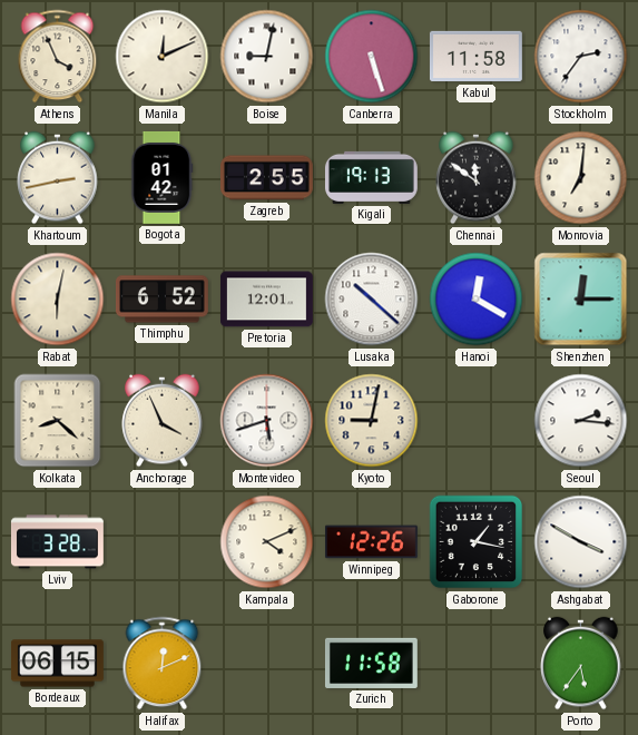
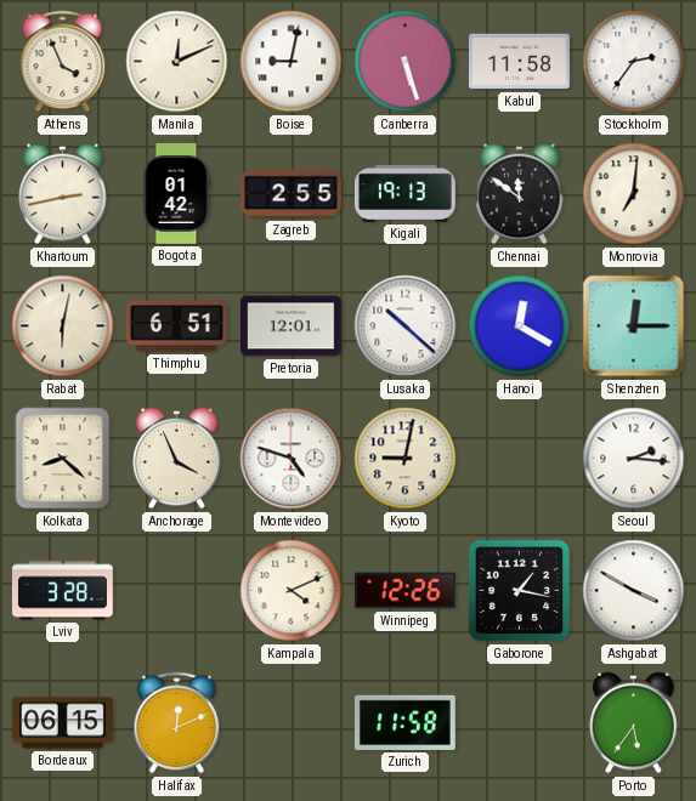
Thimphu: 6:52 -> 6:51 (176, 326)
Montevideo: 5:42 -> 4:48 (292, 459)
